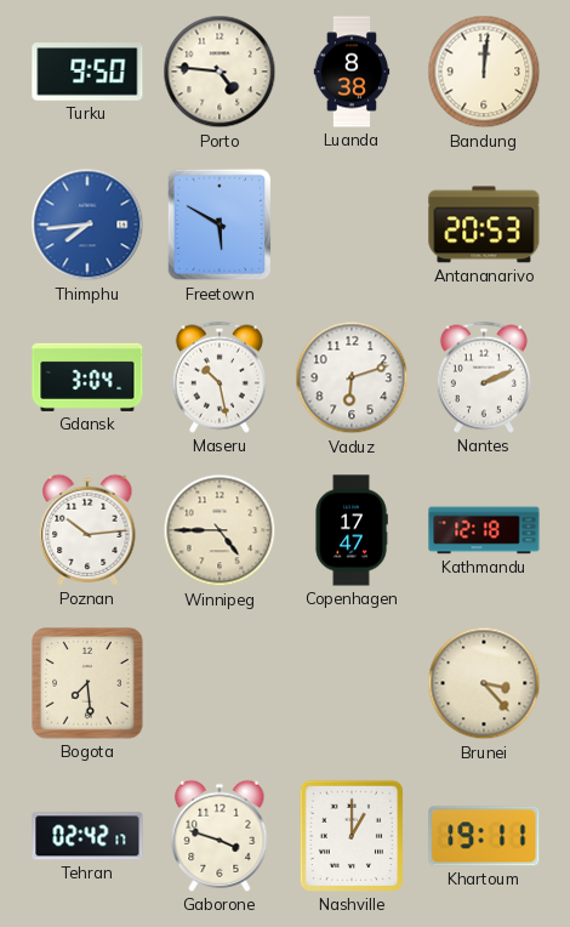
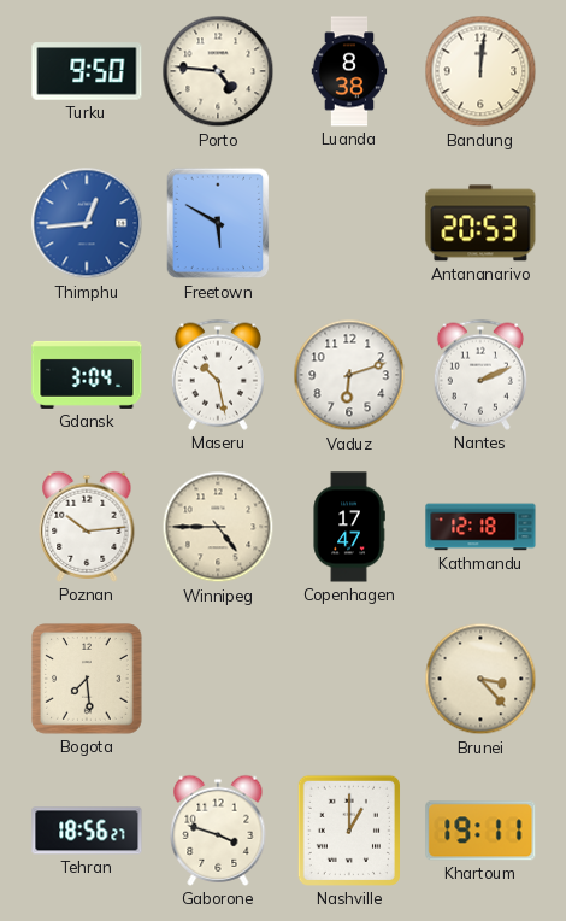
Thimphu: 7:44 -> 12:44 (87, 223)
Tehran: 02:42 -> 18:56 (87, 831)
